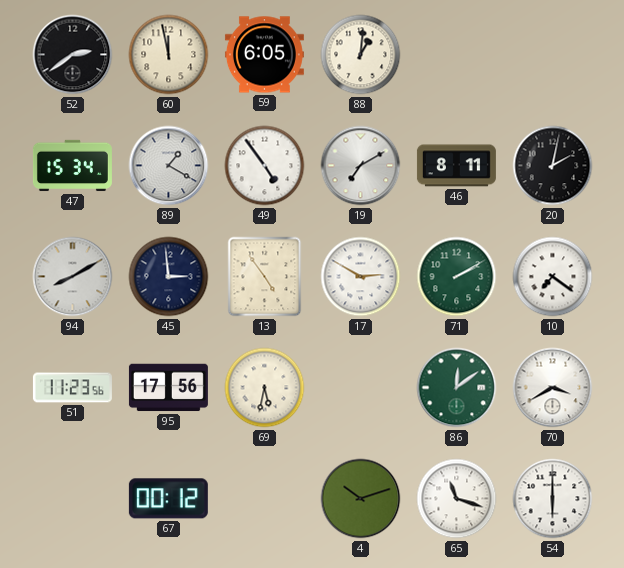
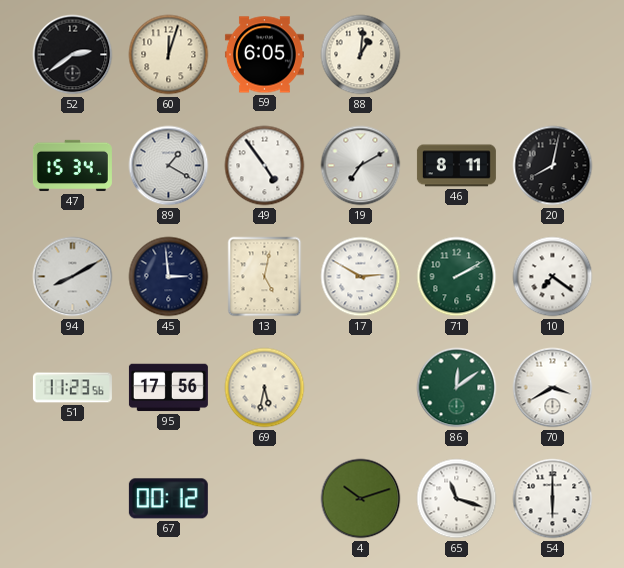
60: 11:58 -> 12:03 (169, 55)
20: 2:02 -> 8:02 (553, 166)
13: 4:54 -> 5:02 (265, 277)
